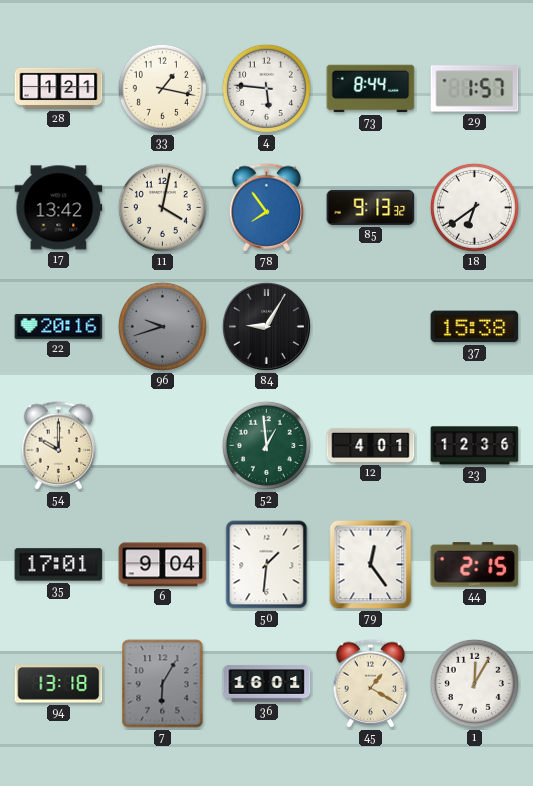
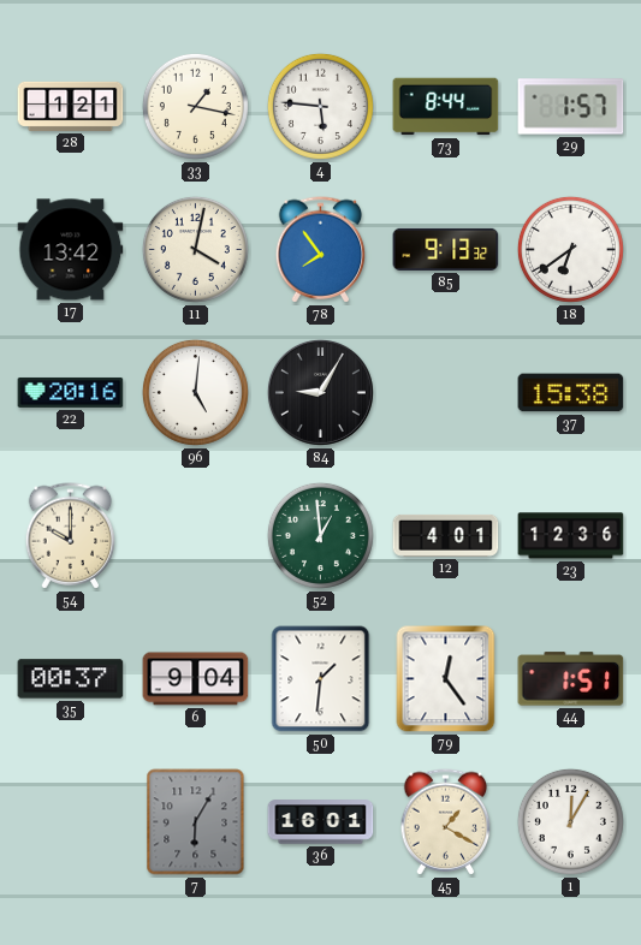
96: 9:42 -> 5:01 (195, 392)
96 dial: grey -> white (195, 392)
35: 17:01 -> 00:37 (71, 679)
44: 2:15 -> 1:51 (571, 679)
94: 13:18 -> none (59, 684)
